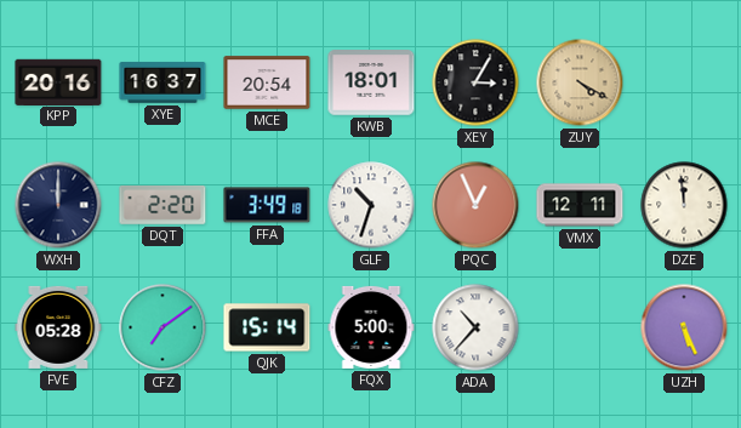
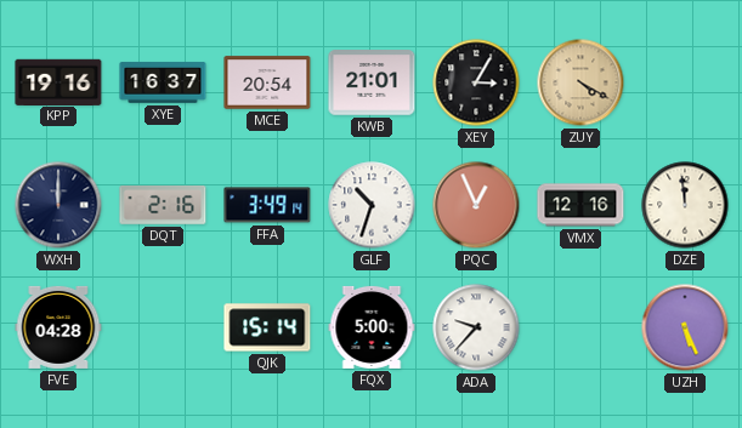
KPP: 20:16 -> 19:16 (58, 81)
KWB: 18:01 -> 21:01 (372, 82)
DQT: 2:20 -> 2:16 (163, 205)
FFA: 3:49:18 -> 3:49:14 (267, 205)
VMX: 12:11 -> 12:16 (580, 205)
FVE: 05:28 -> 04:28 (58, 327)
CFZ: 7:09 -> none (163, 327)
ADA: 10:37 -> 9:37 (476, 327)
